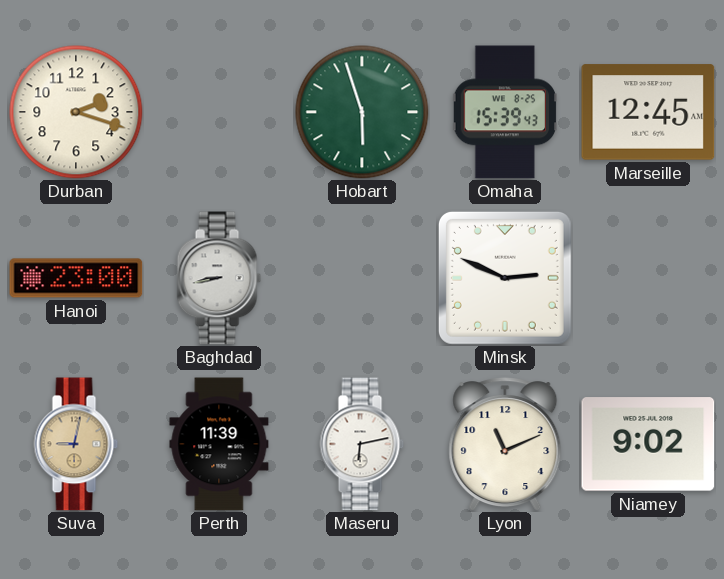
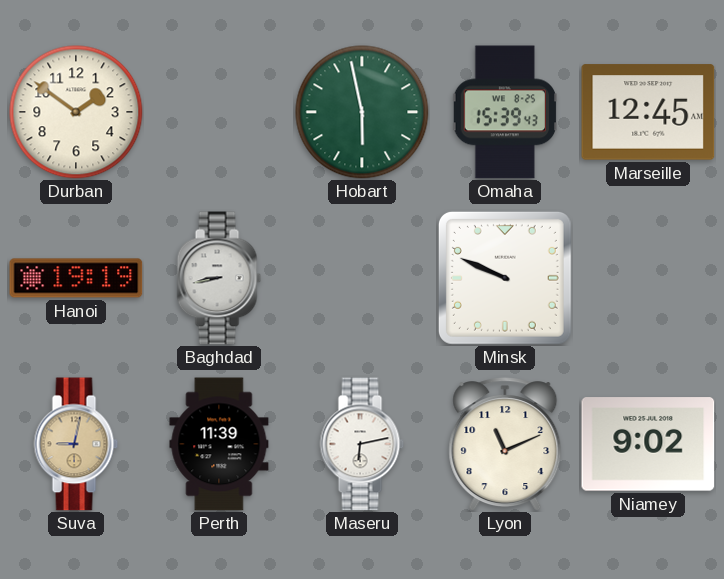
Durban: 2:18 -> 1:51 (76, 112)
Hobart: 5:57 -> 5:58 (362, 112)
Hanoi: 23:00 -> 19:19 (76, 278)
Minsk: 2:49 -> 9:49 (505, 278)
